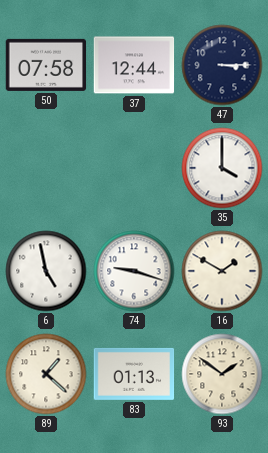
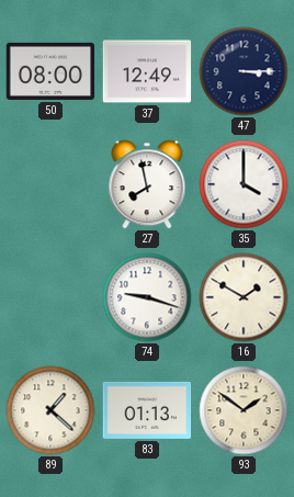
50: 07:58 -> 08:00 (50, 71)
37: 12:44 -> 12:49 (147, 71)
27: none -> 7:58 (147, 184)
6: 4:58 -> none (46, 271)
